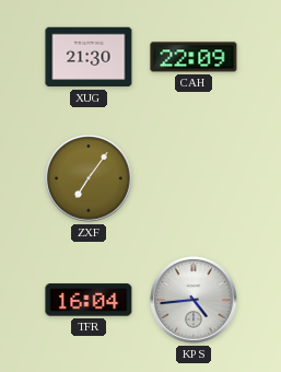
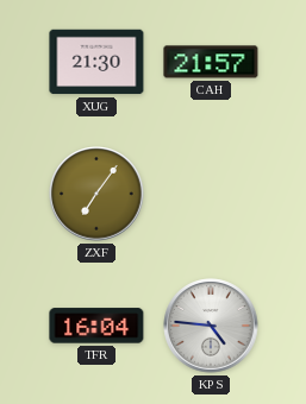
CAH: 22:09 -> 21:57 (211, 62)
KPS: 4:44 -> 4:46 (211, 326)
